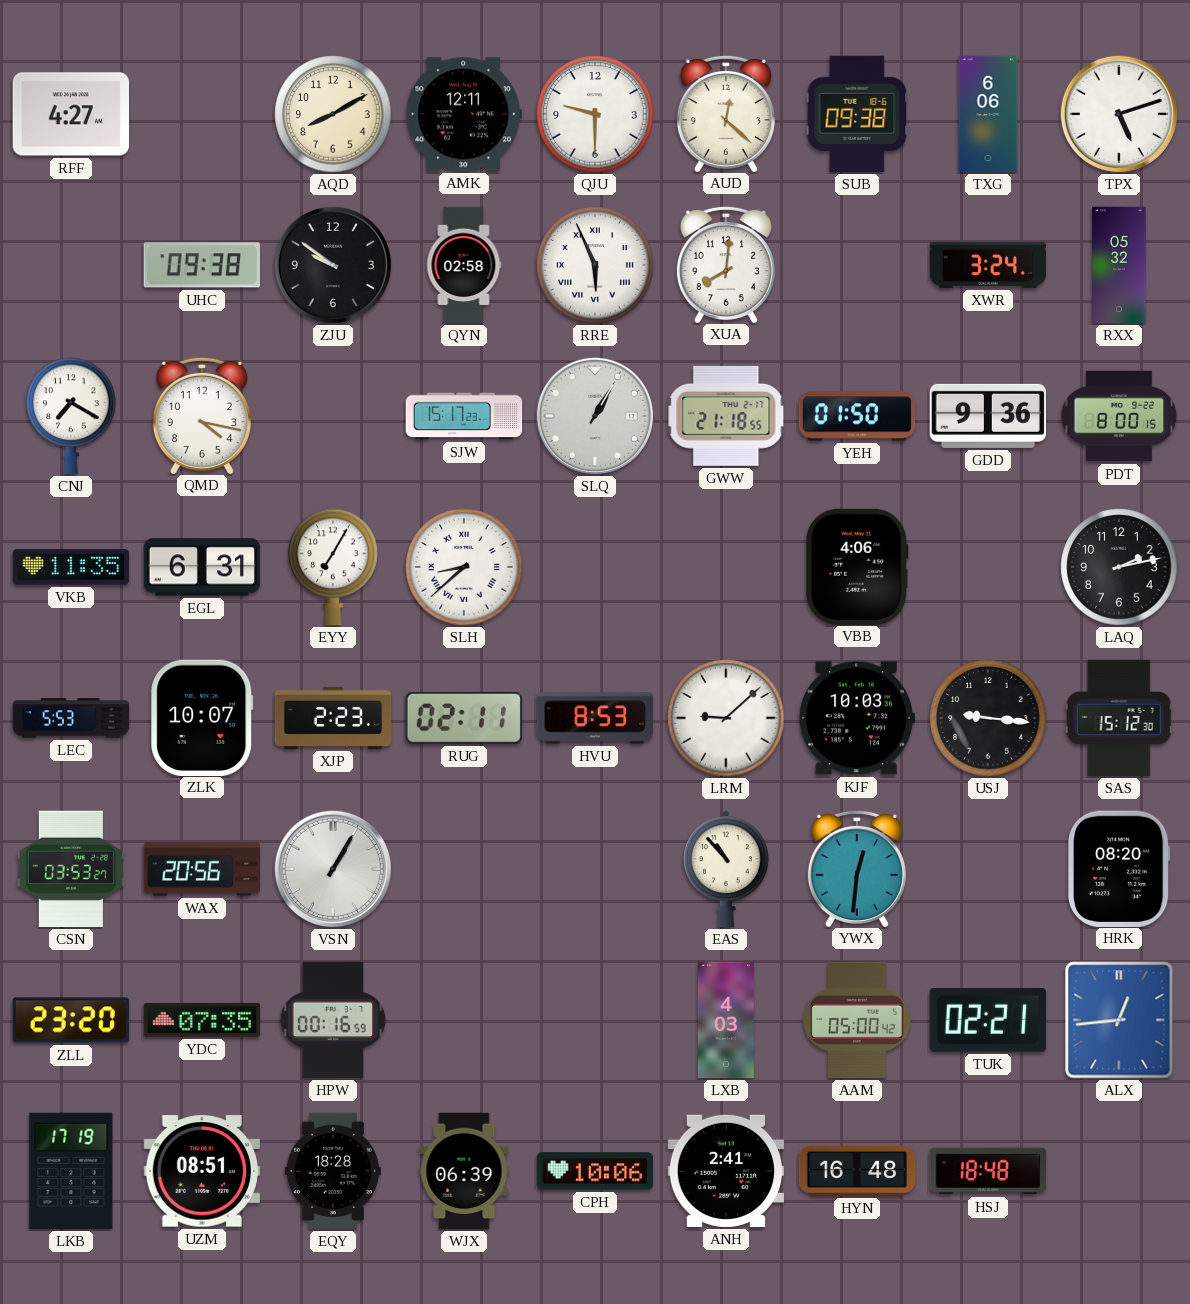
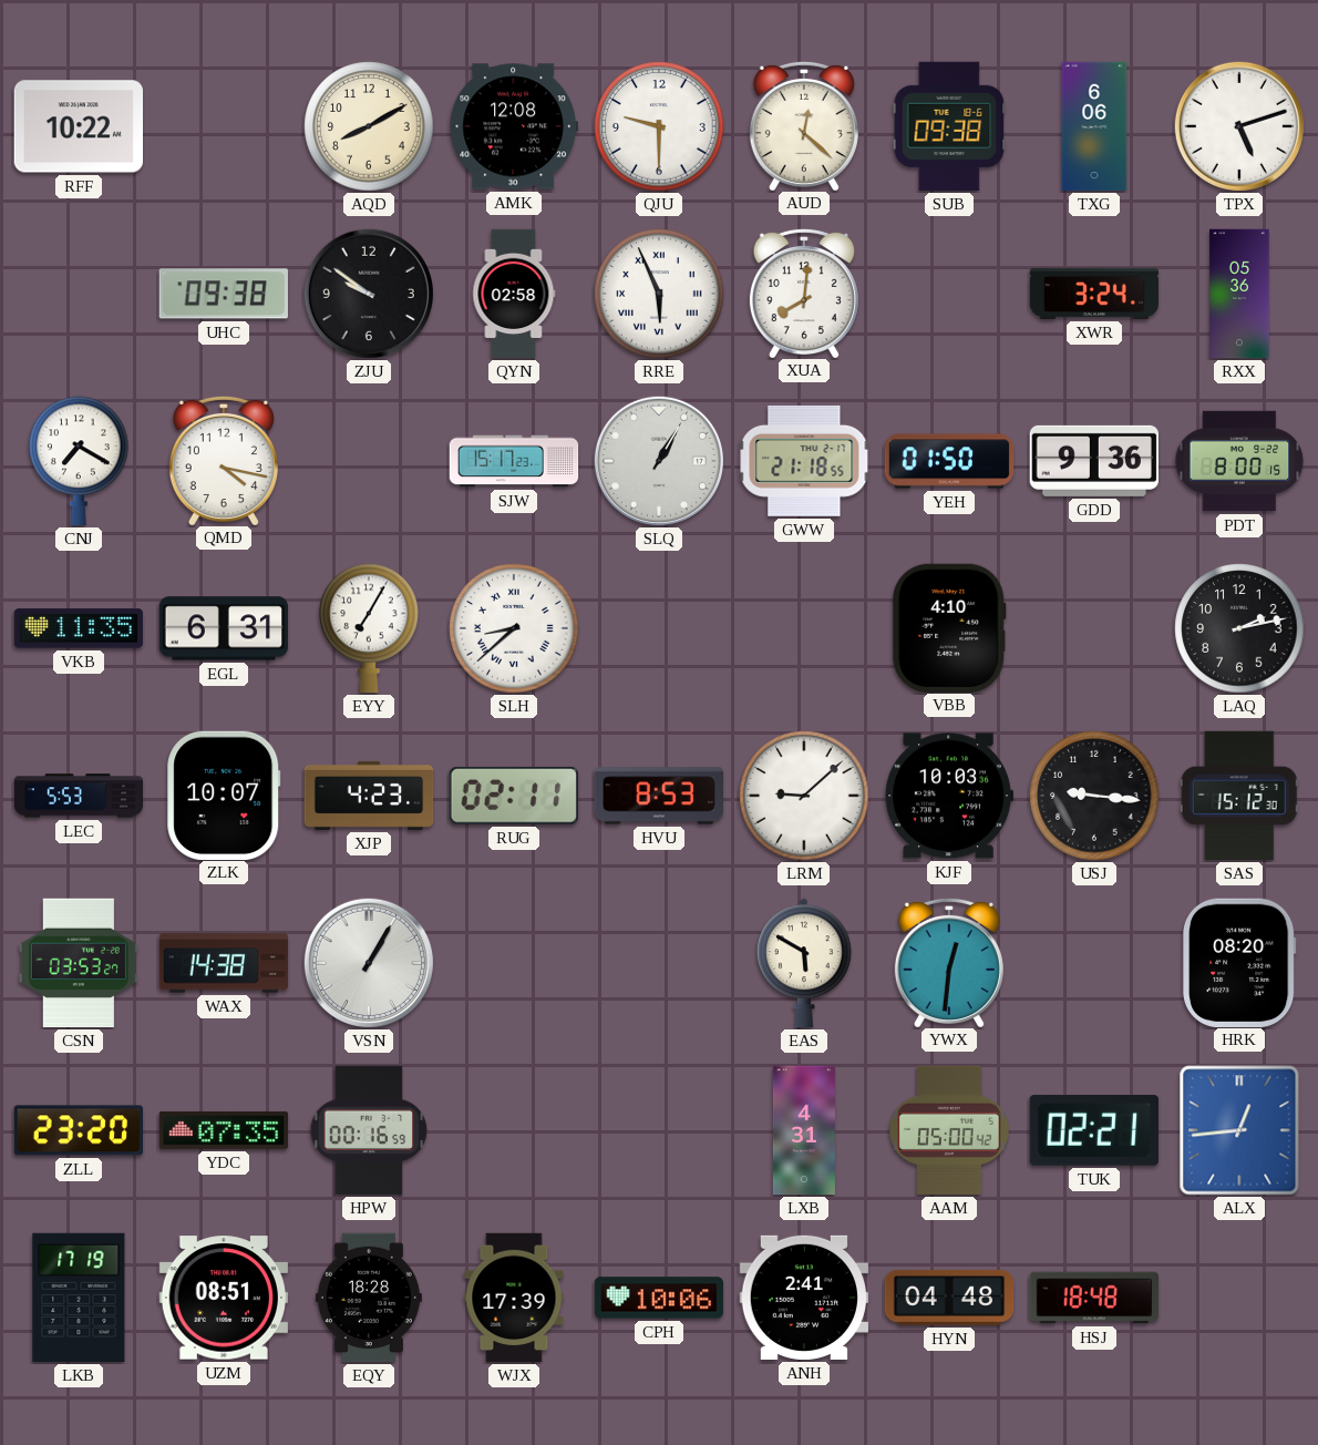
RFF: 4:27 -> 10:22 (78, 126)
AMK: 12:11 -> 12:08 (513, 126)
RXX: 05:32 -> 05:36 (1239, 294)
VBB: 4:06 -> 4:10 (949, 627)
XJP: 2:23 -> 4:23 (369, 796)
WAX: 20:56 -> 14:38 (224, 963)
EAS: 10:53 -> 5:50 (805, 963)
LXB: 4:03 -> 4:31 (804, 1130)
WJX: 06:39 -> 17:39 (514, 1298)
HYN: 16:48 -> 04:48 (949, 1298)
